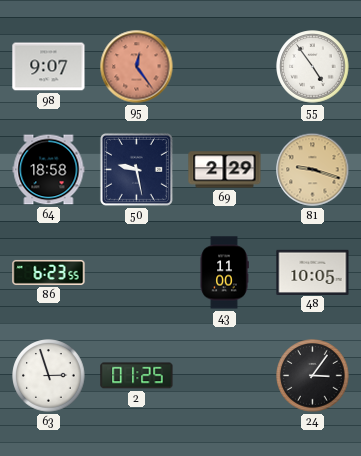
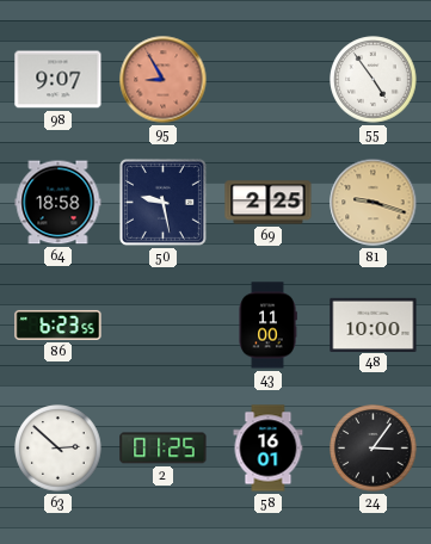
95: 12:24 -> 8:55 (164, 80)
69: 2:29 -> 2:25 (269, 203)
48: 10:05 -> 10:00 (374, 324)
63: 2:57 -> 2:52 (59, 449)
58: none -> 16:01 (269, 449)
